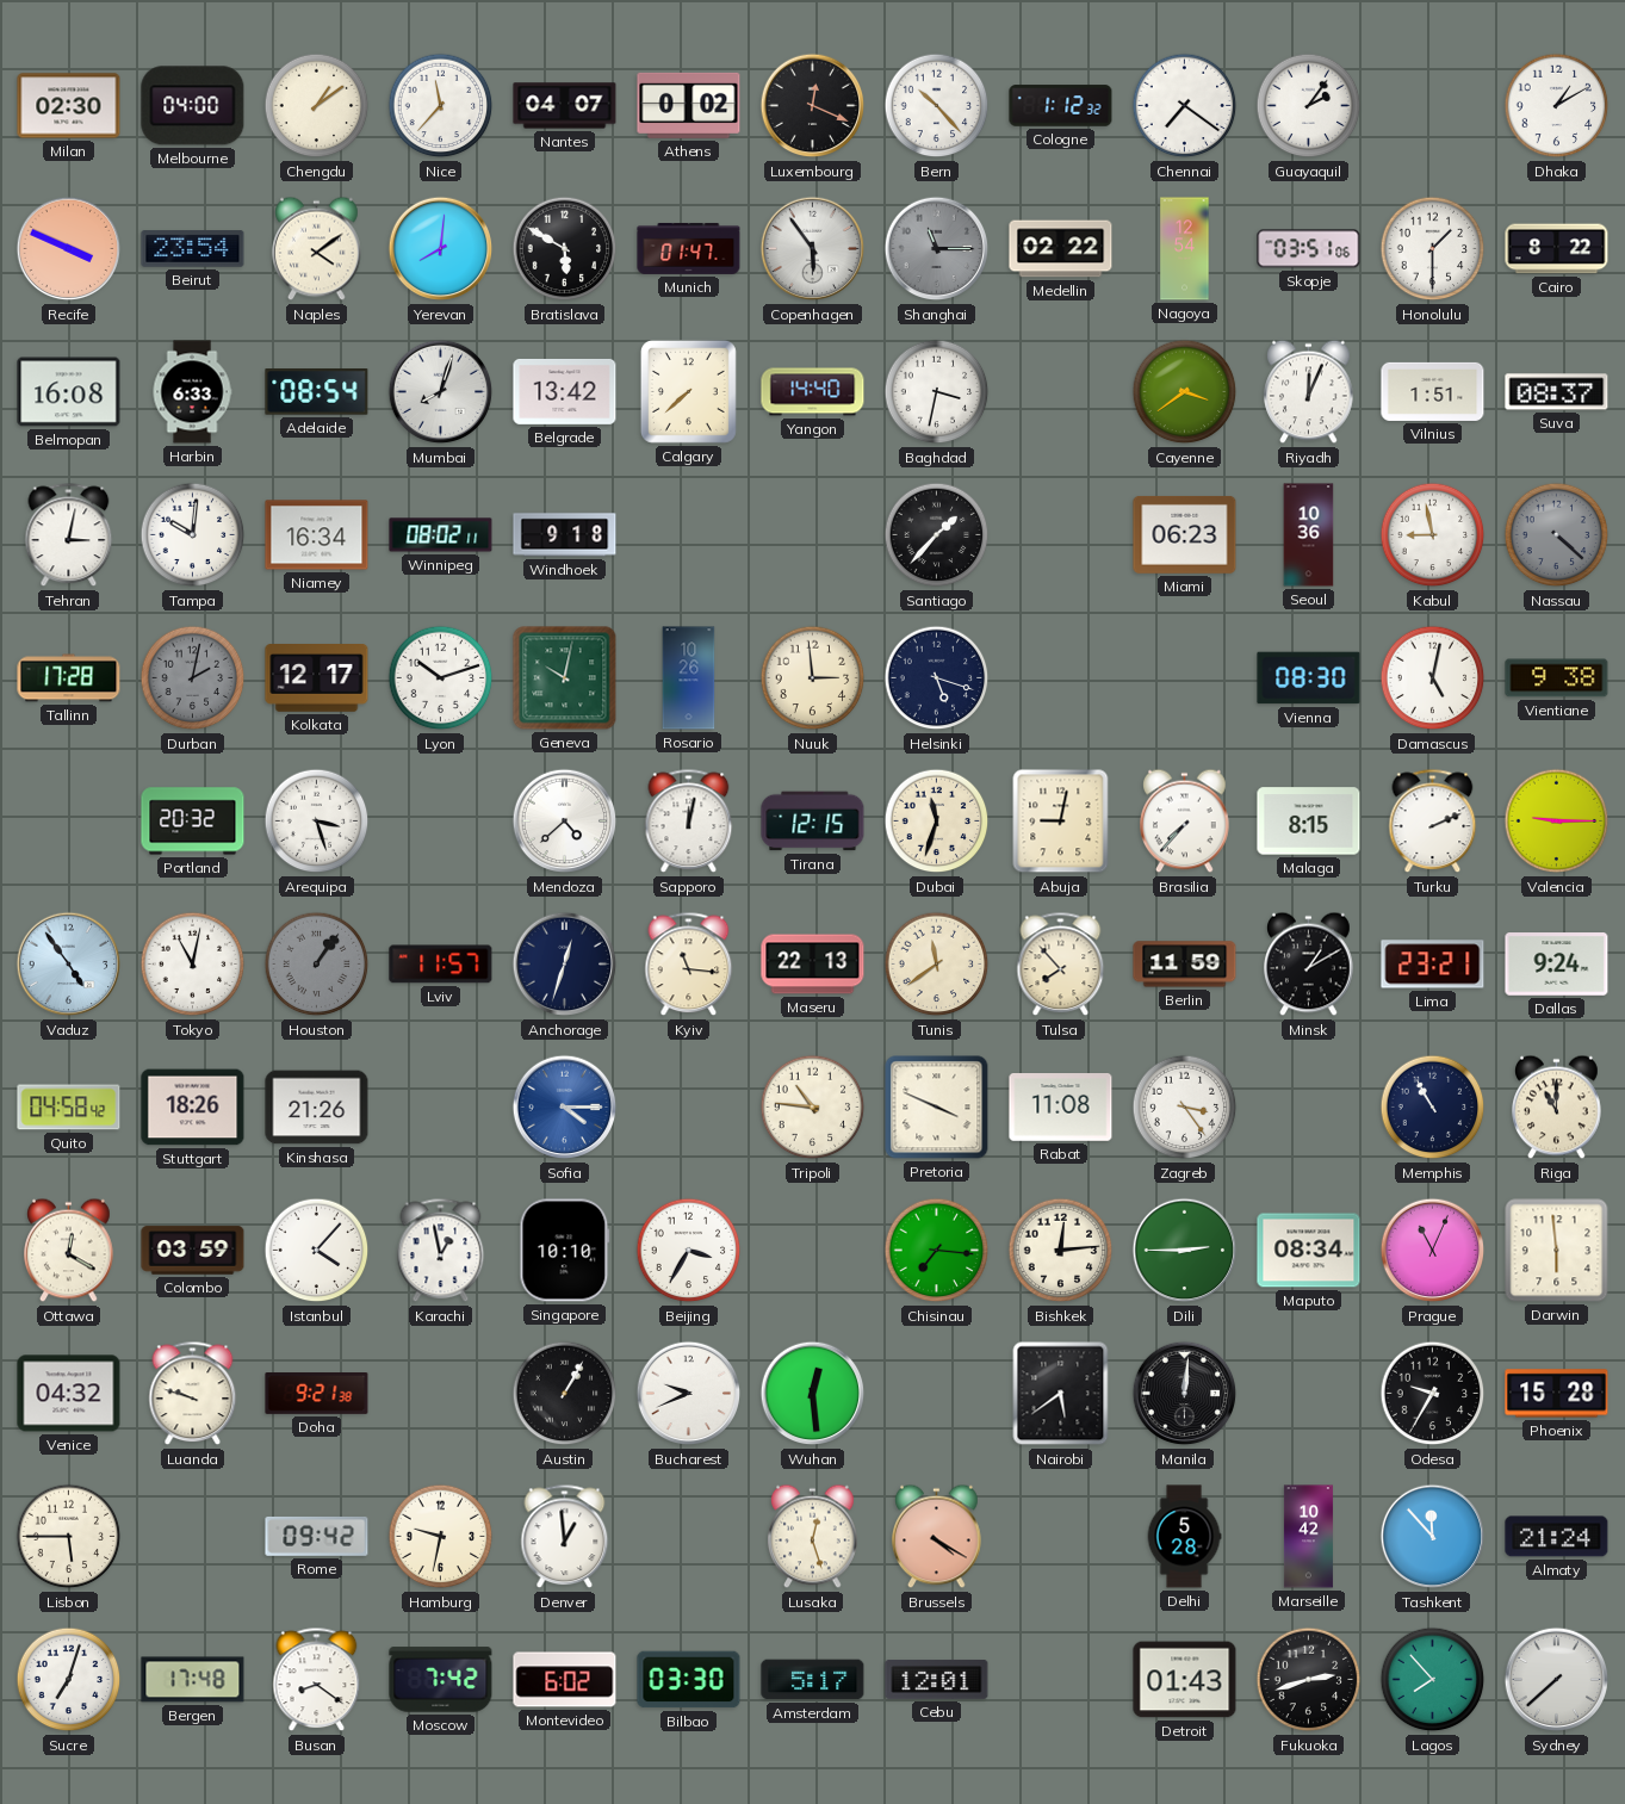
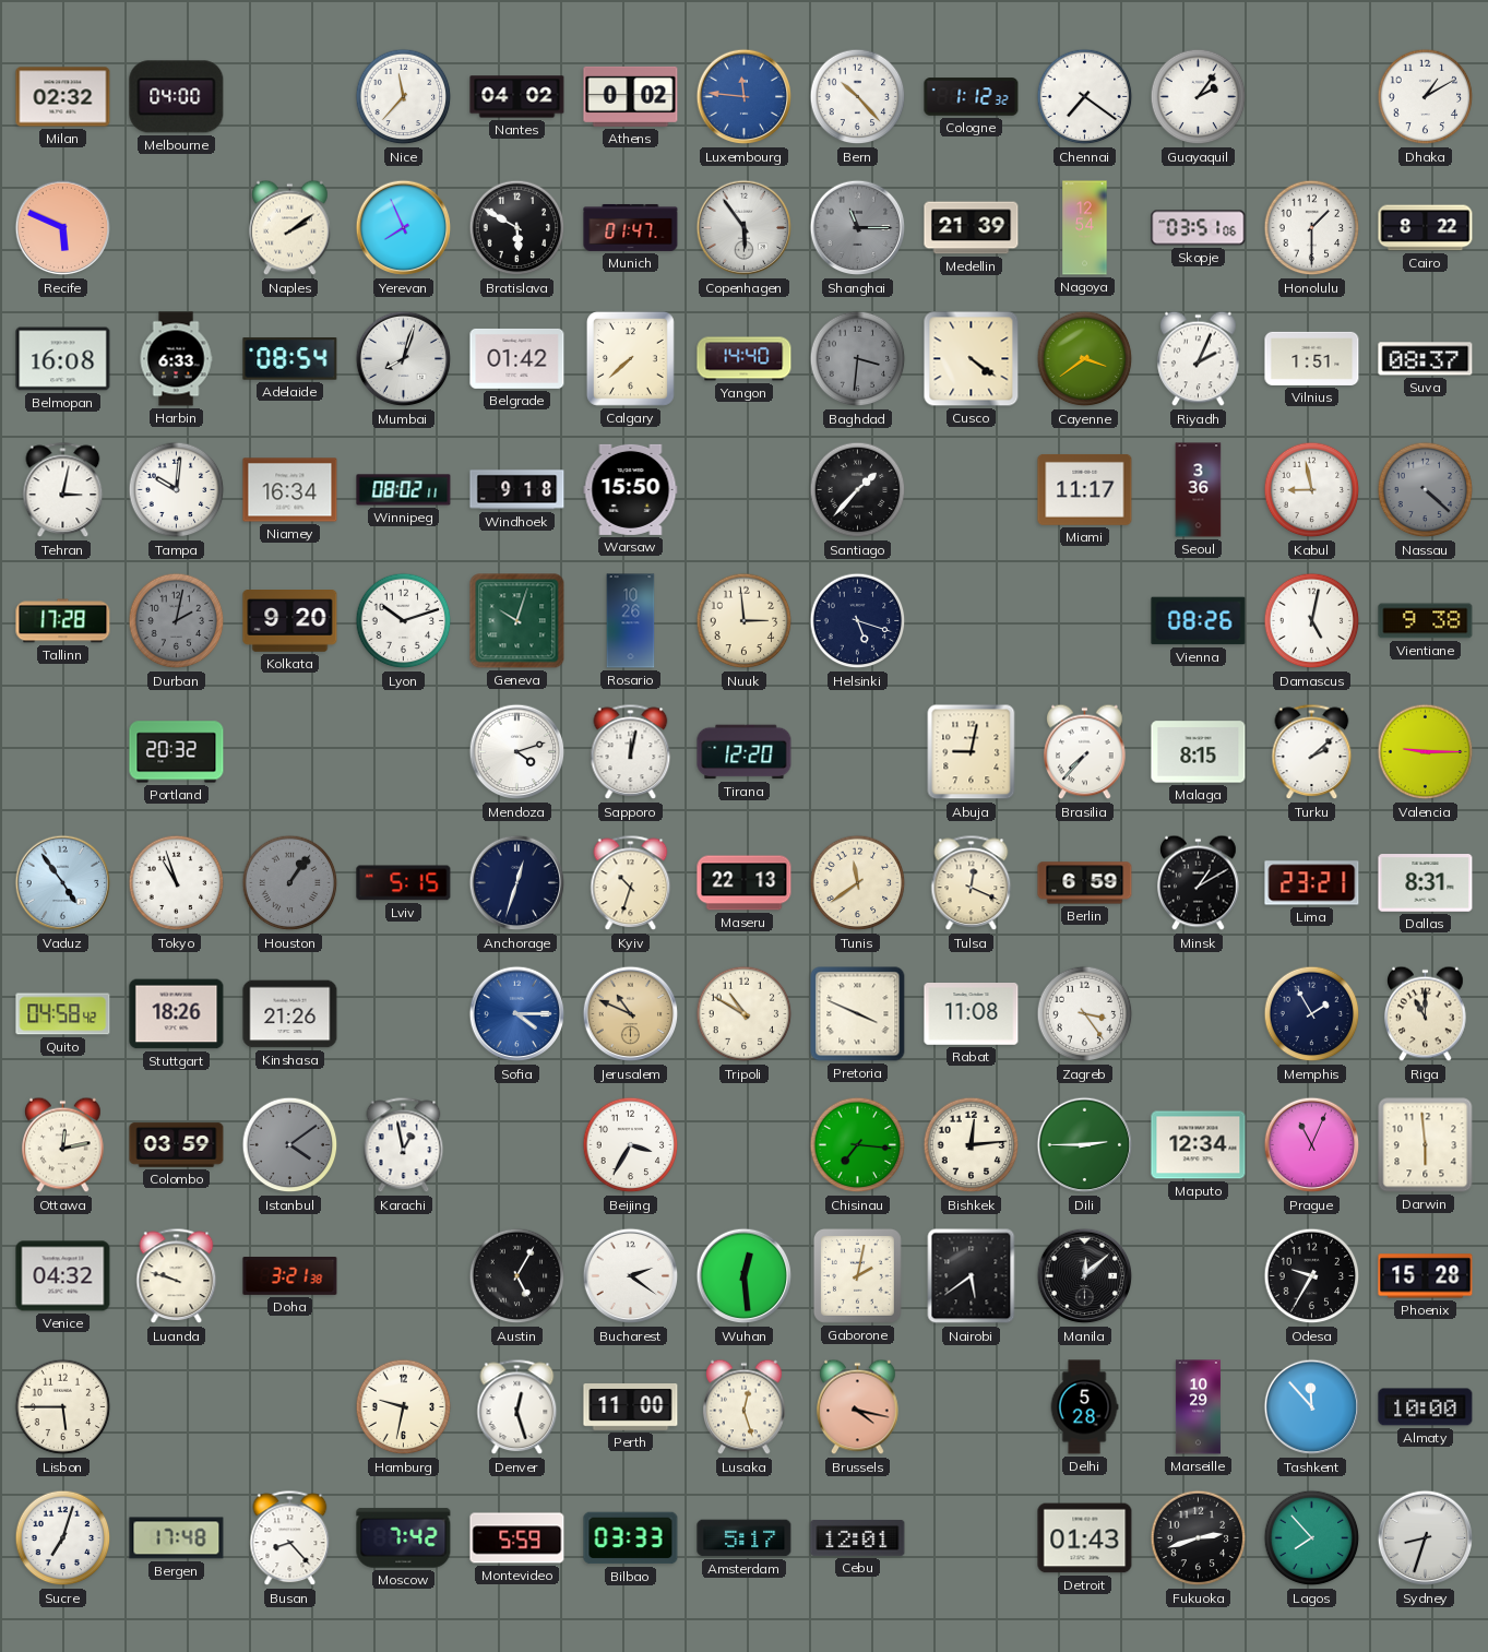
Milan: 02:30 -> 02:32 (63, 97)
Chengdu: 1:09 -> none (317, 106)
Nantes: 04:07 -> 04:02 (517, 97)
Luxembourg: 12:19 -> 11:46 (745, 97)
Luxembourg dial: black -> blue (745, 97)
Recife: 3:49 -> 5:49 (63, 228)
Beirut: 23:54 -> none (193, 249)
Naples: 4:09 -> 2:09 (290, 228)
Yerevan: 8:01 -> 7:56 (404, 228)
Medellin: 02:22 -> 21:39 (972, 228)
Belgrade: 13:42 -> 01:42 (517, 358)
Baghdad: 3:32 -> 3:31 (858, 359)
Baghdad dial: white -> grey (858, 359)
Cusco: none -> 4:21 (972, 359)
Riyadh: 12:04 -> 2:04 (1199, 359)
Warsaw: none -> 15:50 (631, 489)
Miami: 06:23 -> 11:17 (1085, 489)
Seoul: 10:36 -> 3:36 (1199, 490)
Kolkata: 12:17 -> 9:20 (290, 621)
Geneva: 10:02 -> 10:03 (517, 621)
Vienna: 08:30 -> 08:26 (1199, 621)
Arequipa: 3:27 -> none (317, 822)
Mendoza: 4:38 -> 4:12 (517, 752)
Tirana: 12:15 -> 12:20 (745, 752)
Dubai: 11:33 -> none (937, 822)
Turku: 2:11 -> 2:08 (1312, 752)
Tokyo: 11:02 -> 10:57 (177, 883)
Lviv: 11:57 -> 5:15 (404, 883)
Kyiv: 11:16 -> 10:33 (631, 883)
Tulsa: 7:53 -> 12:19 (972, 883)
Berlin: 11:59 -> 6:59 (1085, 883)
Dallas: 9:24 -> 8:31 (1426, 883)
Jerusalem: none -> 10:49 (631, 1014)
Tripoli: 10:46 -> 10:50 (745, 1014)
Memphis: 10:55 -> 1:55 (1312, 1014)
Ottawa: 12:20 -> 12:13 (63, 1145)
Istanbul: 4:07 -> 4:09 (290, 1145)
Istanbul dial: white -> grey (290, 1145)
Singapore: 10:10 -> none (565, 1251)
Maputo: 08:34 -> 12:34 (1199, 1145)
Doha: 9:21 -> 3:21 (290, 1276)
Austin: 1:05 -> 5:05 (517, 1276)
Bucharest: 9:41 -> 2:21 (631, 1276)
Gaborone: none -> 2:02 (857, 1275)
Manila: 12:01 -> 12:08 (1085, 1276)
Rome: 09:42 -> none (317, 1536)
Denver: 12:59 -> 12:27 (517, 1407)
Perth: none -> 11:00 (631, 1407)
Brussels: 4:20 -> 4:17 (858, 1407)
Marseille: 10:42 -> 10:29 (1198, 1407)
Almaty: 21:24 -> 10:00 (1426, 1407)
Busan: 8:21 -> 8:23 (290, 1538)
Montevideo: 6:02 -> 5:59 (517, 1538)
Bilbao: 03:30 -> 03:33 (631, 1538)
Sydney: 7:38 -> 8:33 (1426, 1538)
